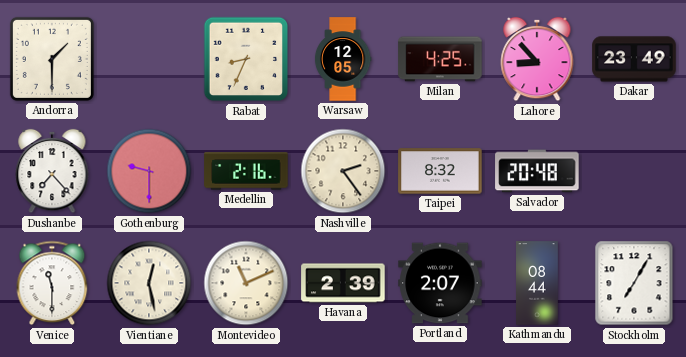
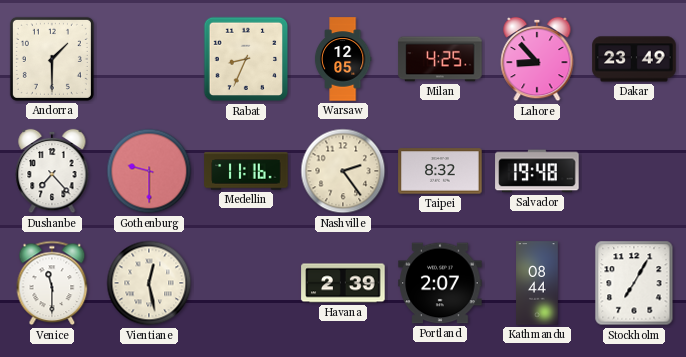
Medellin: 2:16 -> 11:16 (246, 171)
Salvador: 20:48 -> 19:48 (537, 171)
Montevideo: 11:11 -> none (246, 283)
